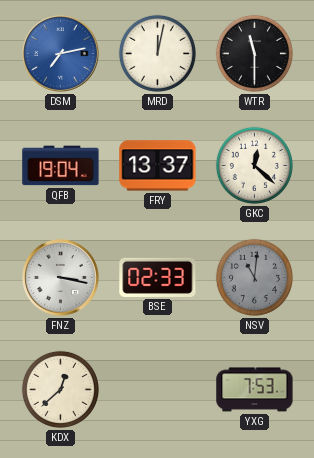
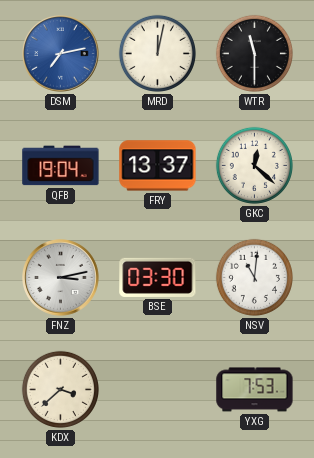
FNZ: 3:17 -> 3:13 (61, 278)
BSE: 02:33 -> 03:30 (158, 277)
NSV dial: grey -> white (254, 277)
KDX: 12:38 -> 3:38 (60, 389)
